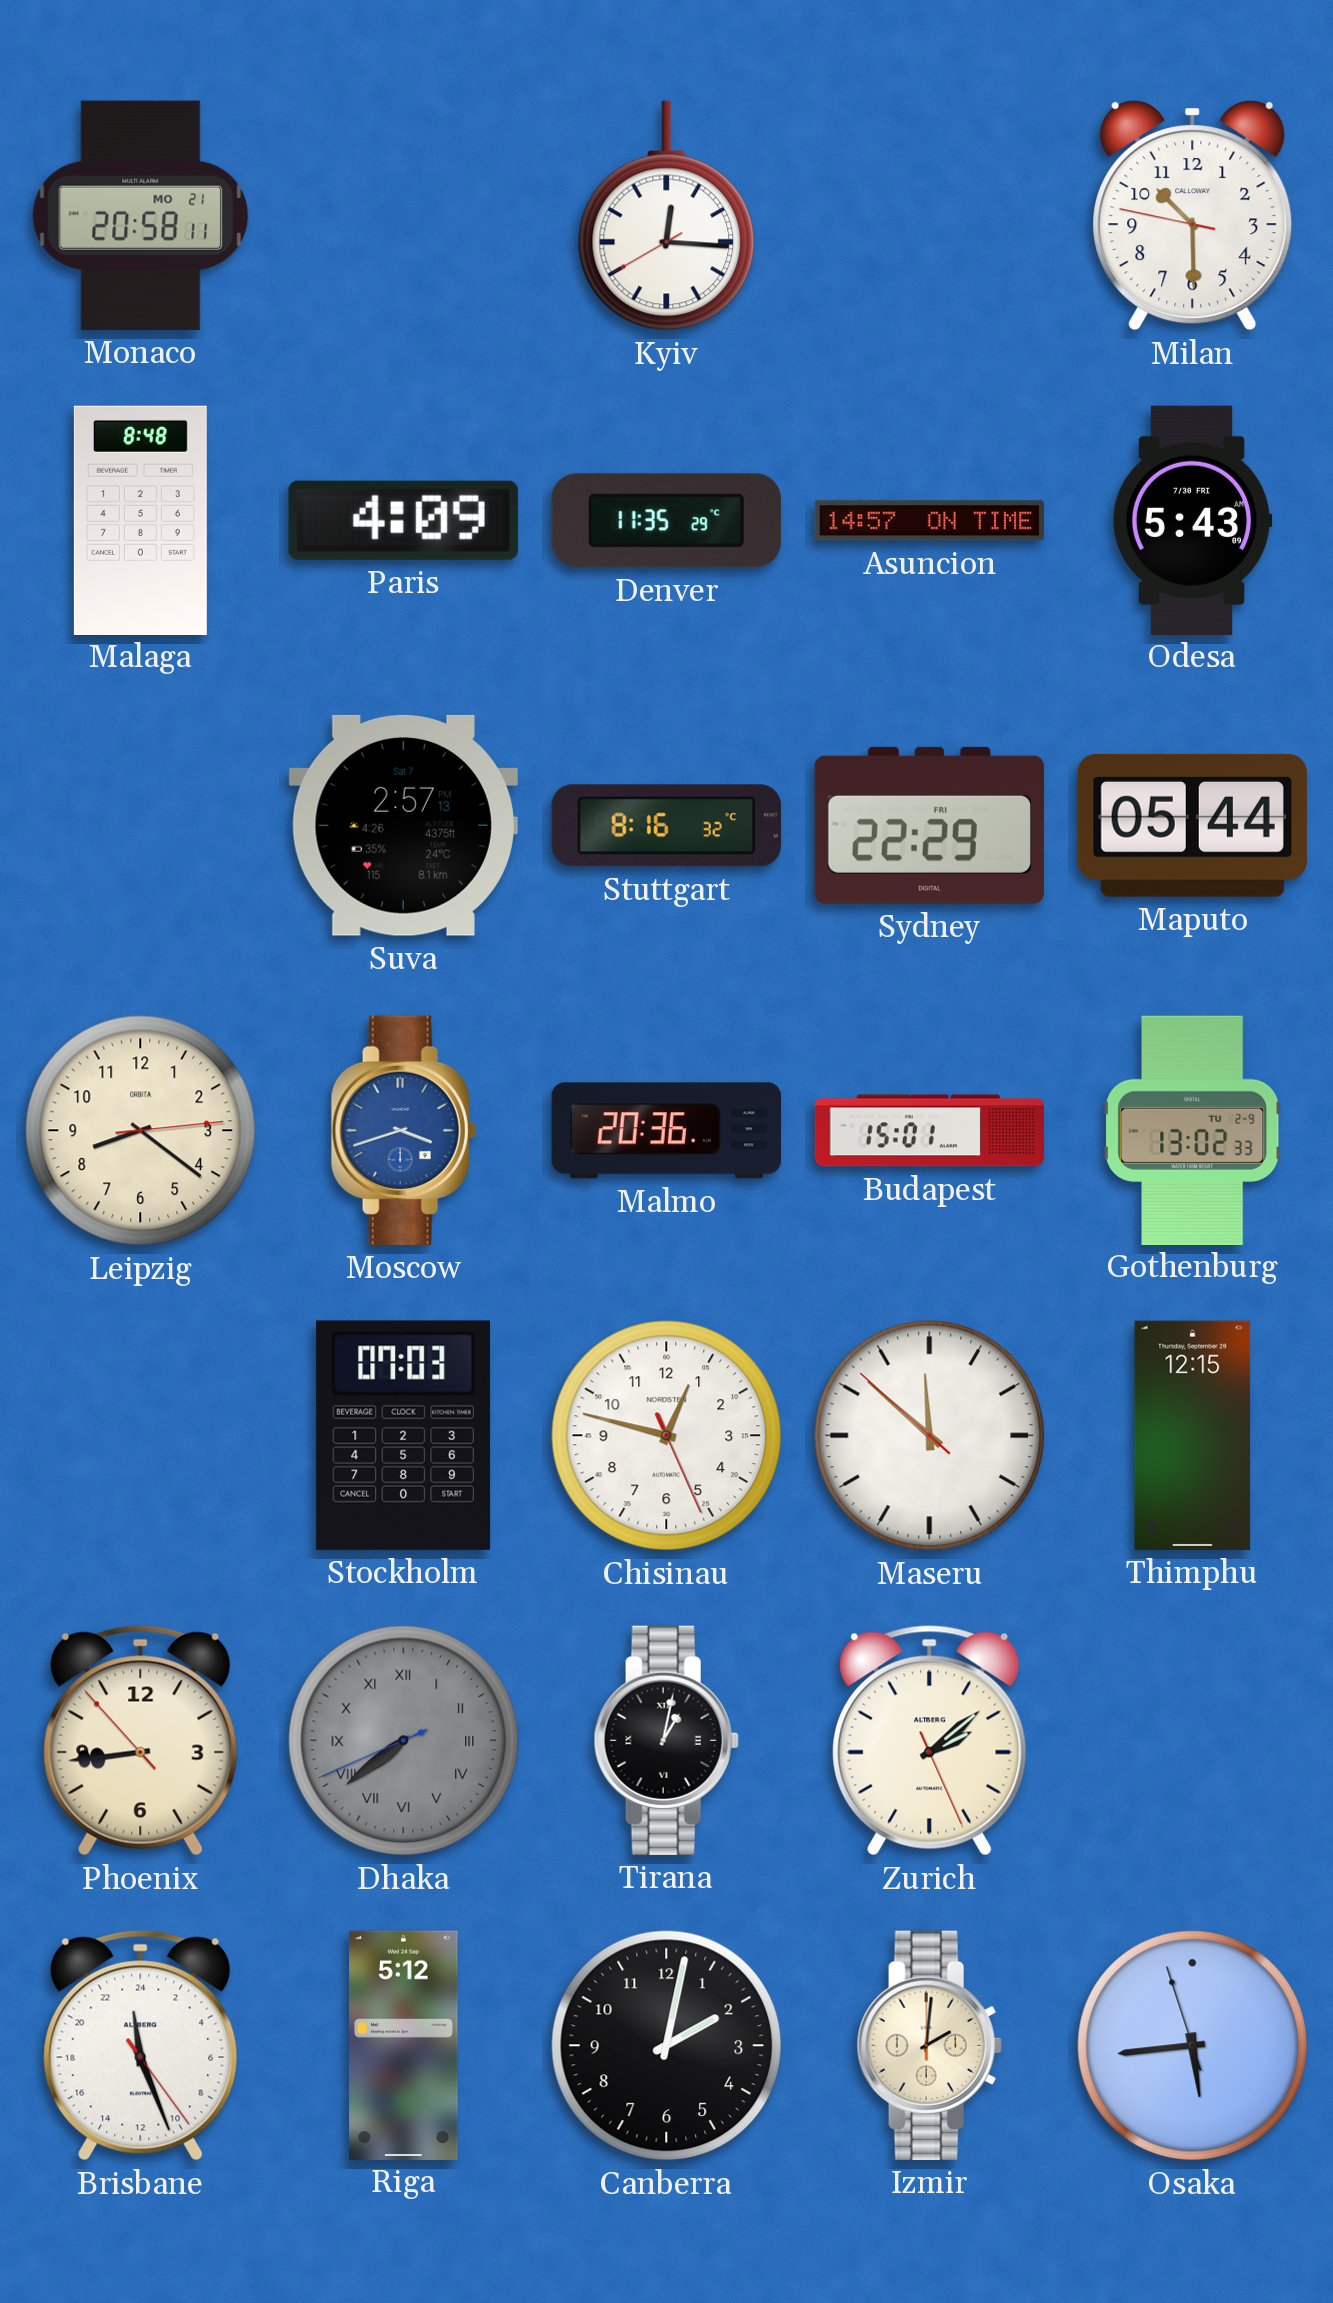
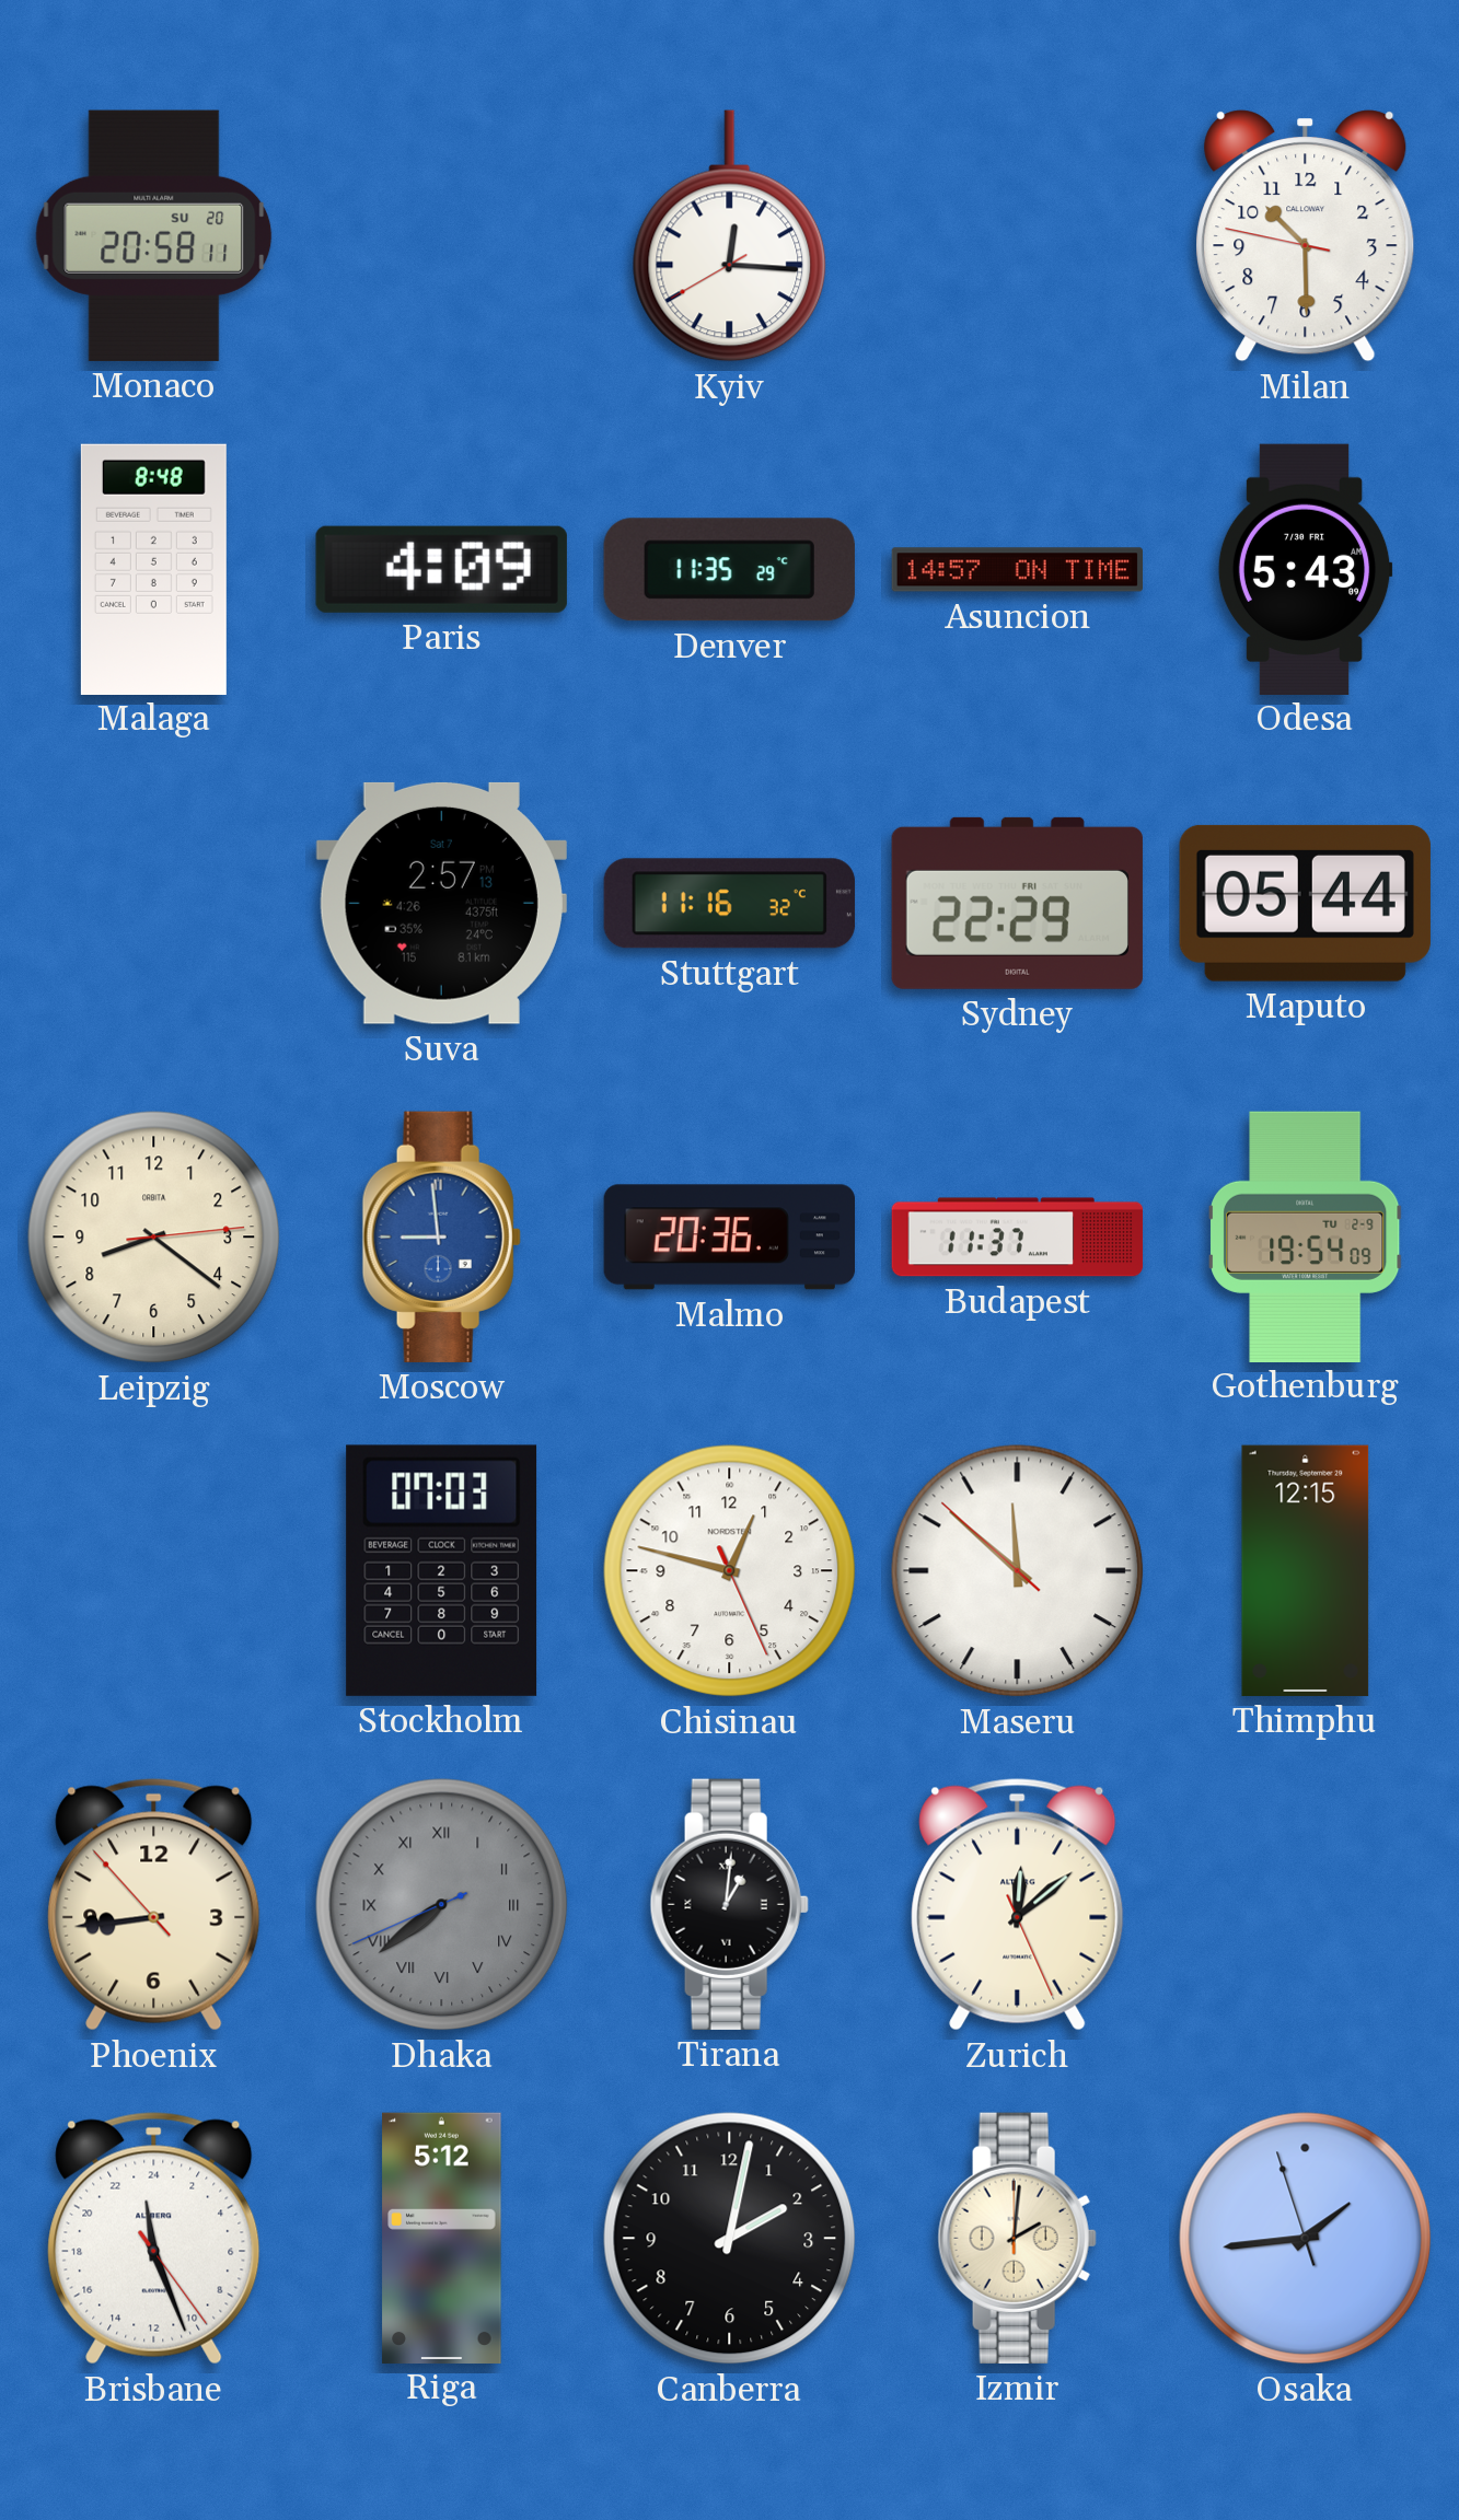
Monaco date: MO 21 -> SU 20 (154, 235)
Stuttgart: 8:16 -> 11:16 (729, 904)
Moscow: 3:42 -> 8:59 (441, 1236)
Budapest: 15:01 -> 11:37 (1018, 1238)
Gothenburg: 13:02 -> 19:54 (1306, 1236)
Tirana: 1:02 -> 1:01 (729, 1904)
Zurich: 2:08 -> 12:08 (1018, 1905)
Osaka: 5:43 -> 1:43 (1306, 2239)
